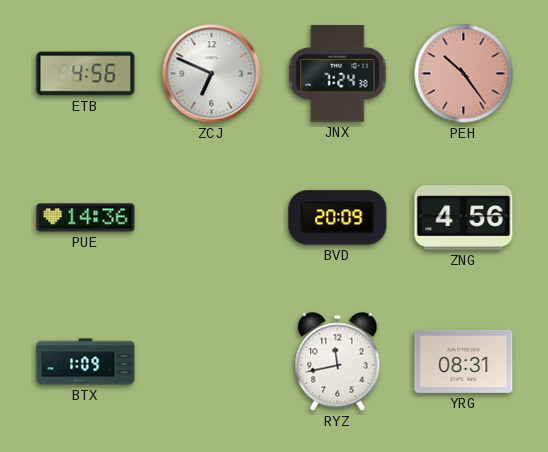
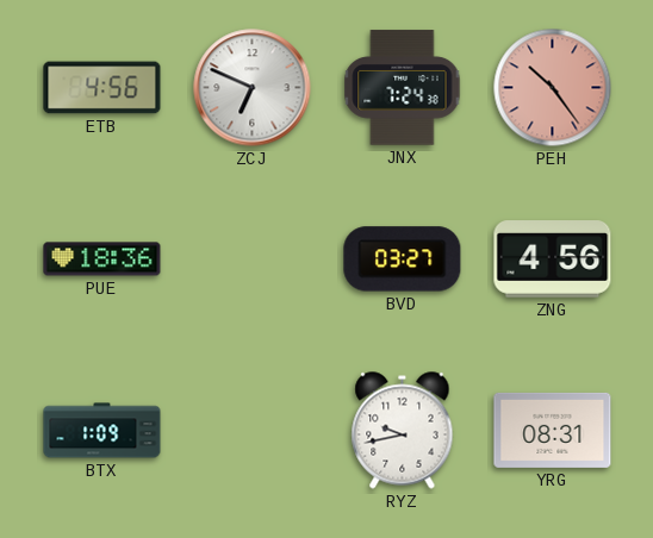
PUE: 14:36 -> 18:36 (102, 259)
BVD: 20:09 -> 03:27 (403, 259)
RYZ: 11:43 -> 9:43 (403, 431)
